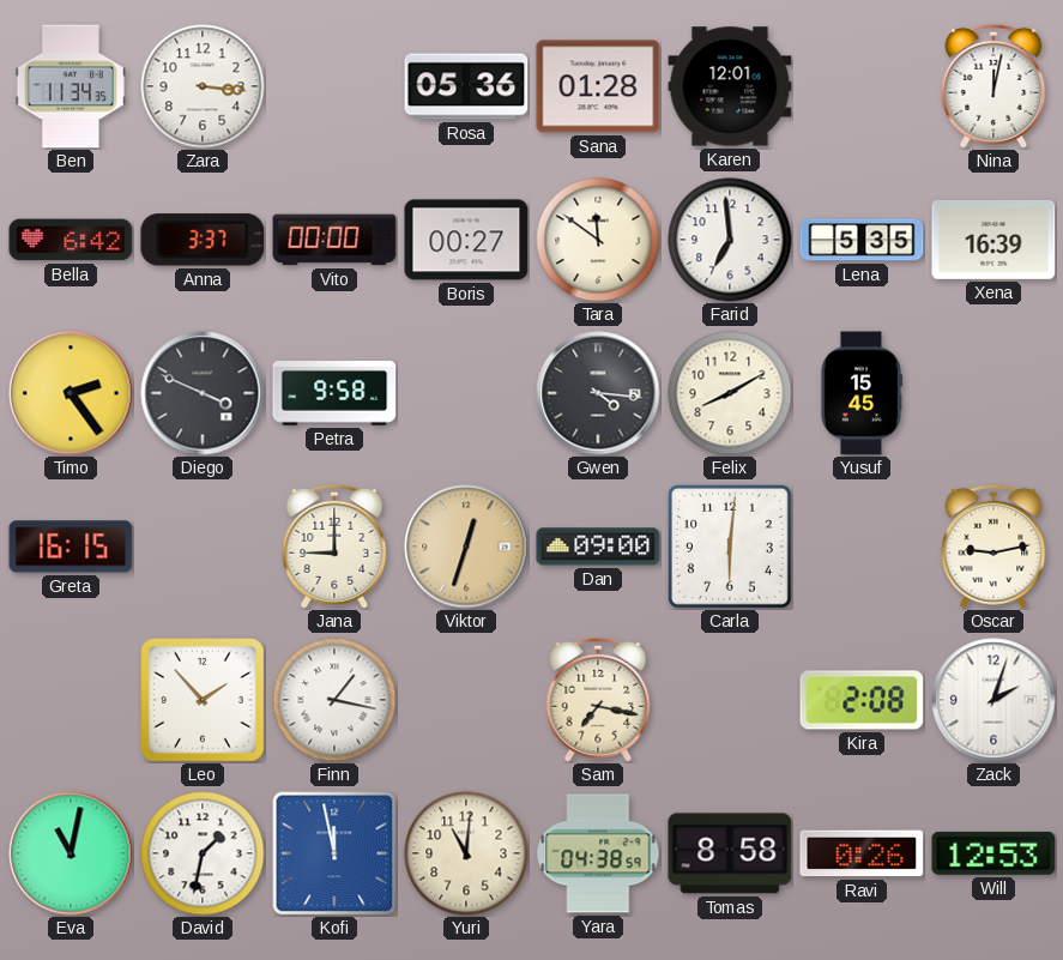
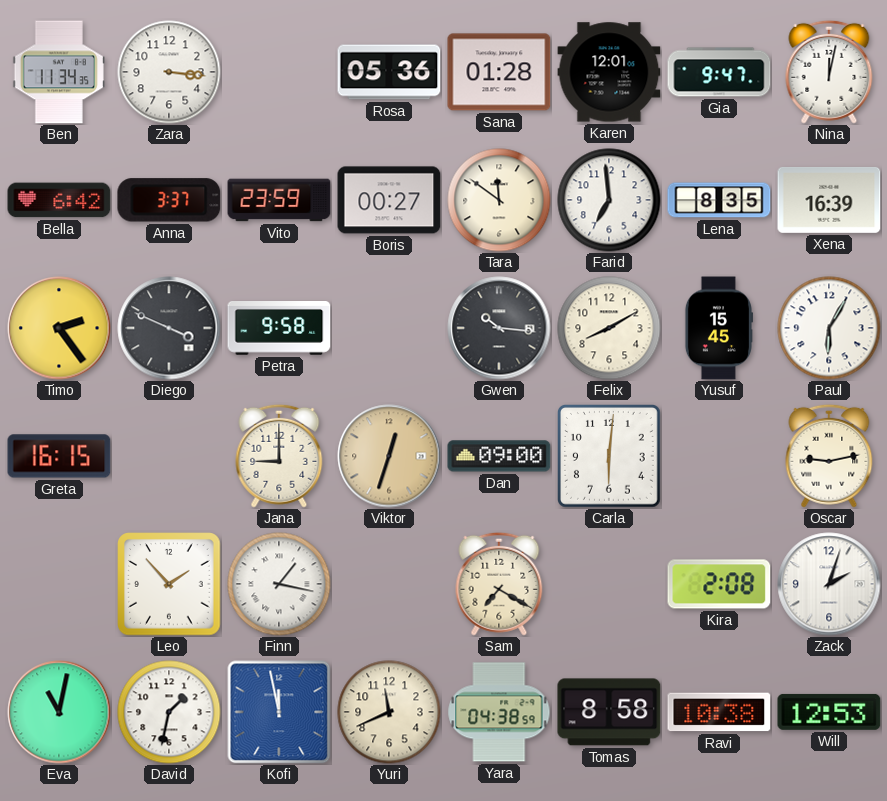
Gia: none -> 9:47 (719, 72)
Vito: 00:00 -> 23:59 (279, 200)
Lena: 5:35 -> 8:35 (719, 200)
Gwen: 4:16 -> 10:16 (499, 328)
Paul: none -> 6:05 (829, 328)
Sam: 7:17 -> 7:20 (499, 584)
Yuri: 11:01 -> 11:41 (389, 712)
Ravi: 0:26 -> 10:38 (719, 712)
